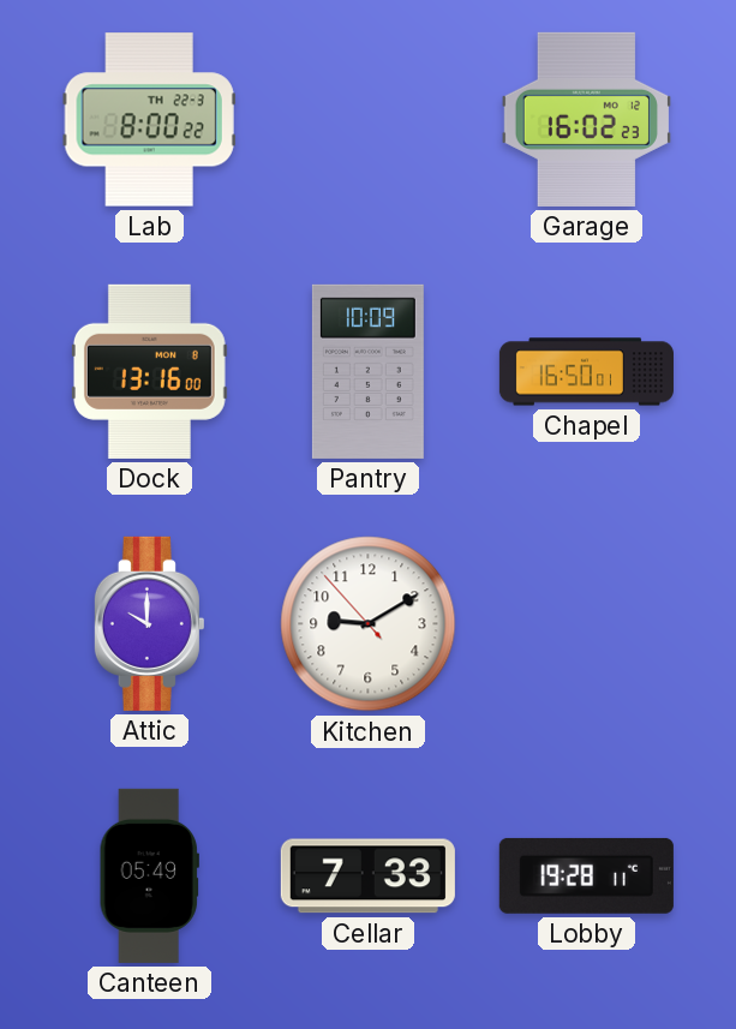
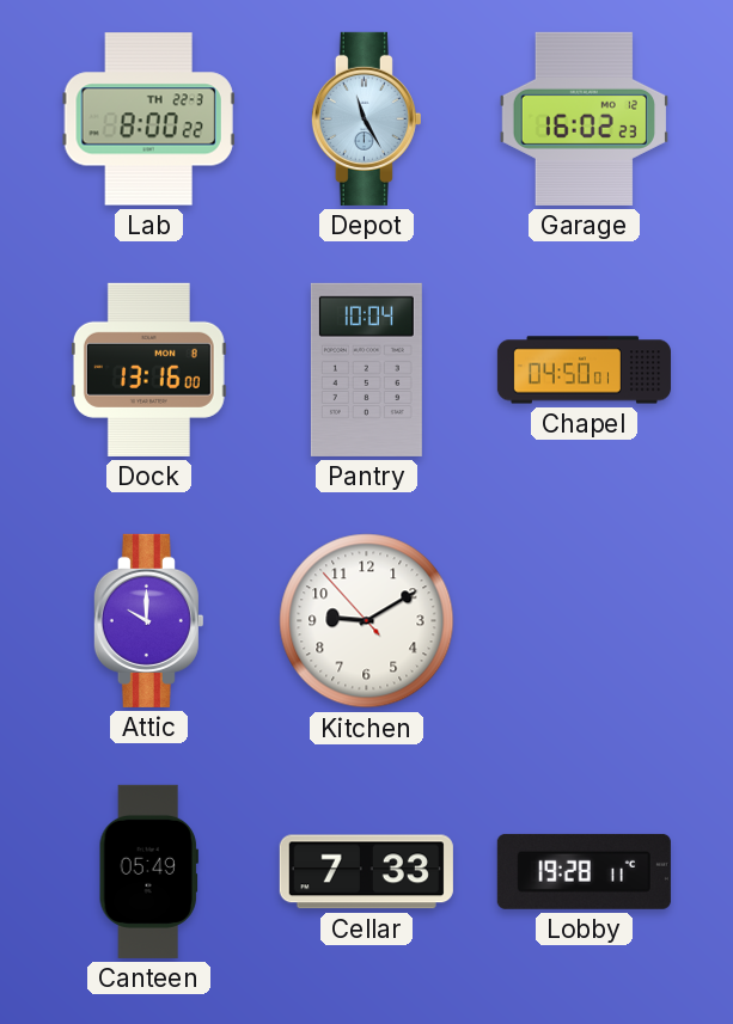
Depot: none -> 11:25 (366, 118)
Pantry: 10:09 -> 10:04 (366, 369)
Chapel: 16:50 -> 04:50 (584, 370)
